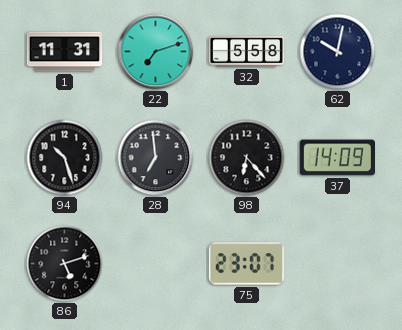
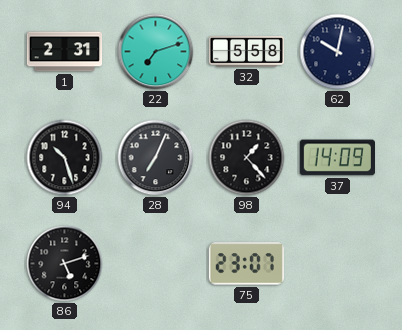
1: 11:31 -> 2:31 (65, 52)
28: 6:59 -> 7:04 (156, 158)
98: 6:23 -> 1:23 (247, 158)
